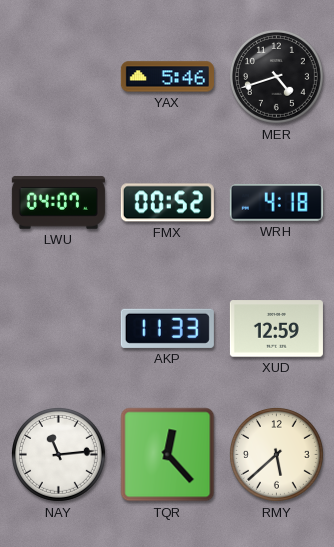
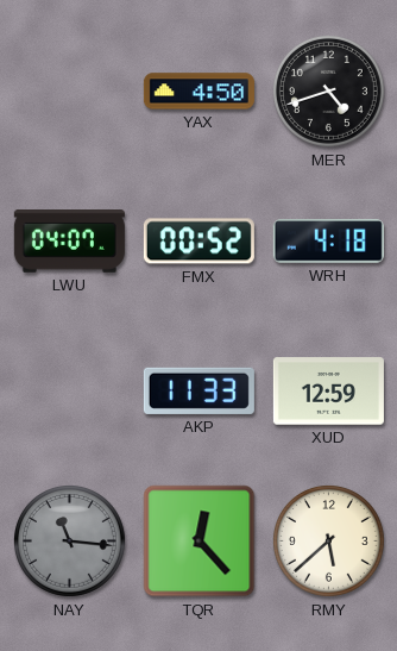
YAX: 5:46 -> 4:50 (198, 92)
NAY: 11:14 -> 11:16 (69, 540)
NAY dial: white -> grey (69, 540)
